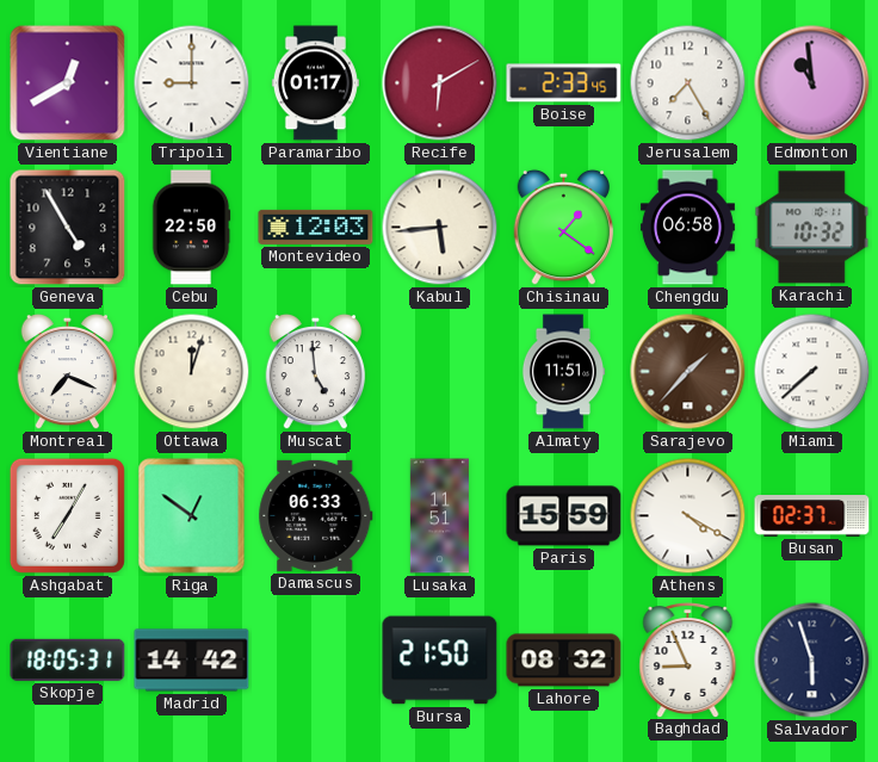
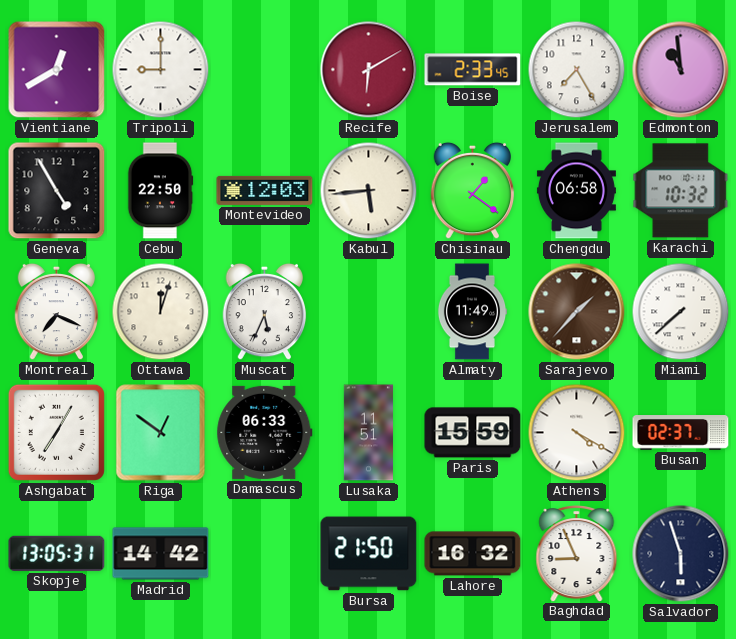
Paramaribo: 01:17 -> none (315, 83)
Muscat: 4:59 -> 5:34 (265, 312)
Almaty: 11:51 -> 11:49 (472, 312)
Skopje: 18:05 -> 13:05 (57, 553)
Lahore: 08:32 -> 16:32 (473, 554)
